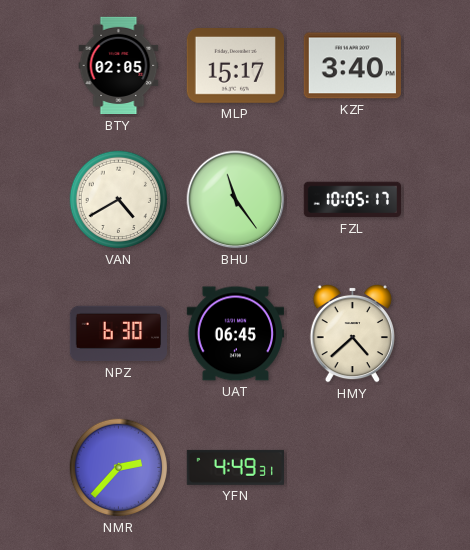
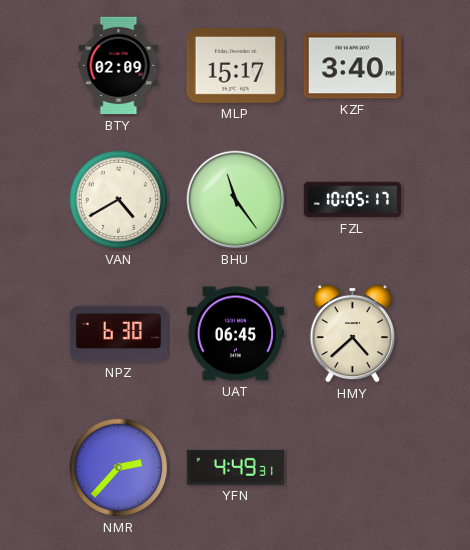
BTY: 02:05 -> 02:09 (119, 66)
